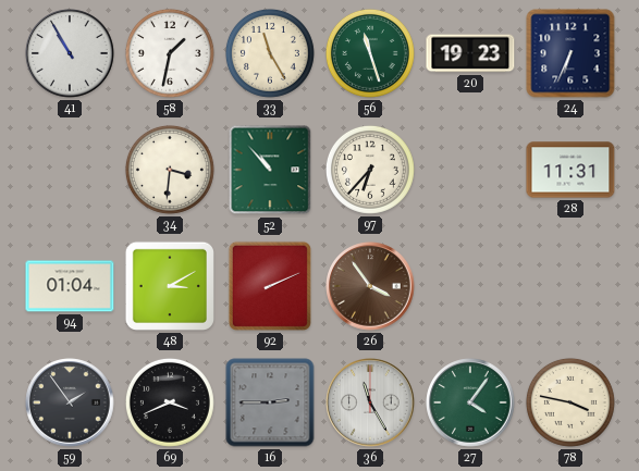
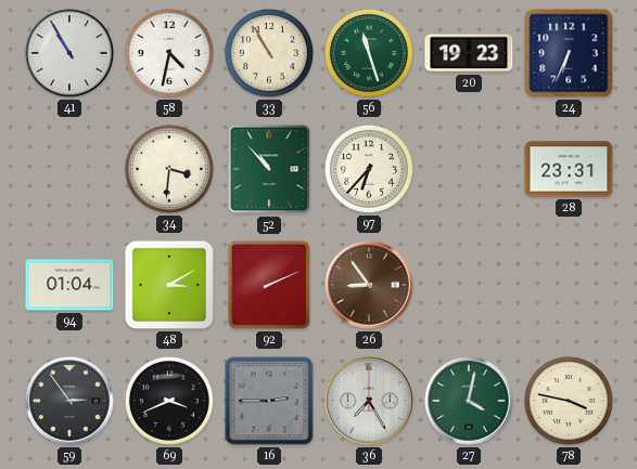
58: 1:32 -> 4:32 (169, 53)
33: 11:25 -> 10:55 (269, 53)
28: 11:31 -> 23:31 (569, 169)
26: 3:54 -> 8:54 (369, 285)
59: 1:54 -> 2:54 (69, 401)
36: 11:25 -> 7:25 (369, 401)
27: 4:06 -> 4:02 (469, 401)
